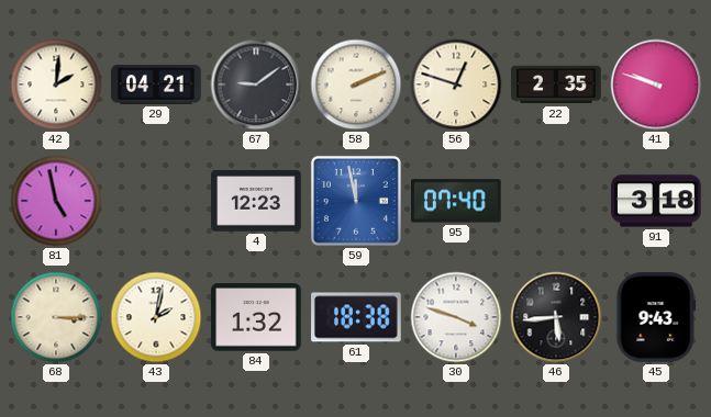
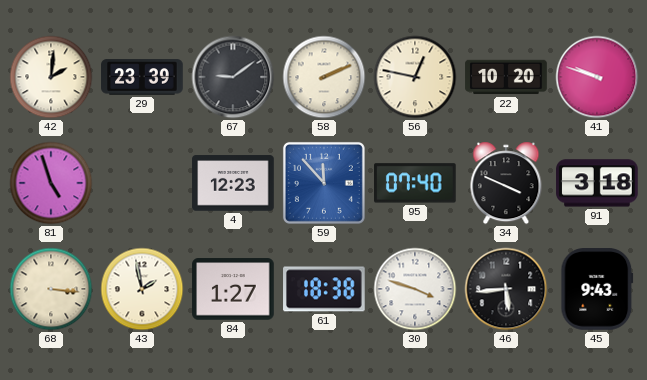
29: 04:21 -> 23:39 (142, 77)
56: 12:48 -> 12:47 (415, 77)
22: 2:35 -> 10:20 (506, 77)
81: 4:58 -> 4:57 (51, 183)
59: 11:58 -> 11:53 (324, 183)
34: none -> 3:49 (506, 183)
68: 3:15 -> 3:16 (51, 289)
43: 2:02 -> 1:58 (142, 289)
84: 1:32 -> 1:27 (233, 289)
